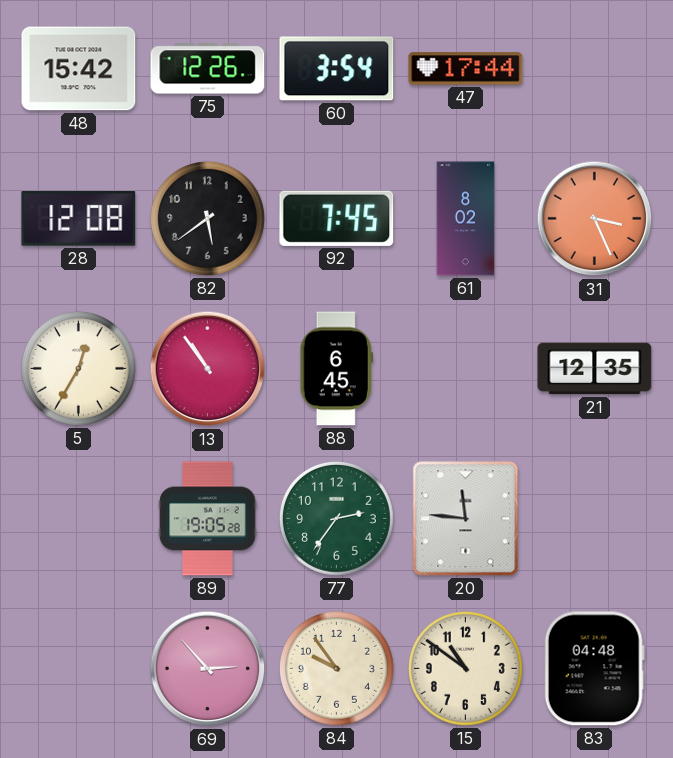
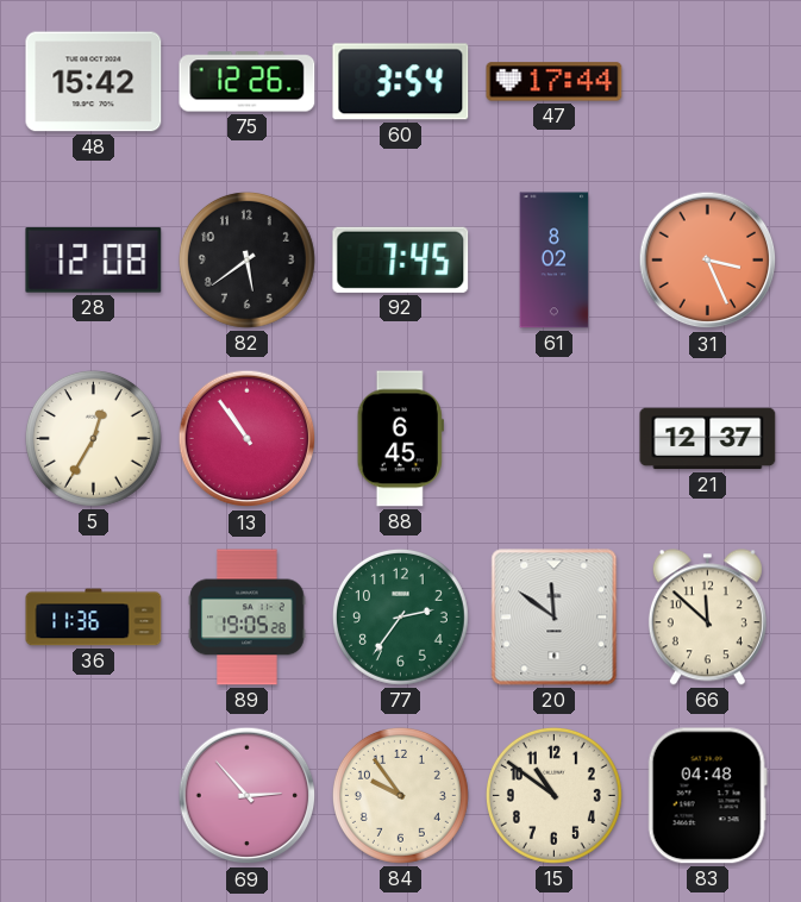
21: 12:35 -> 12:37 (708, 439)
36: none -> 11:36 (94, 618)
20: 11:46 -> 11:51 (555, 618)
66: none -> 11:52 (707, 618)
